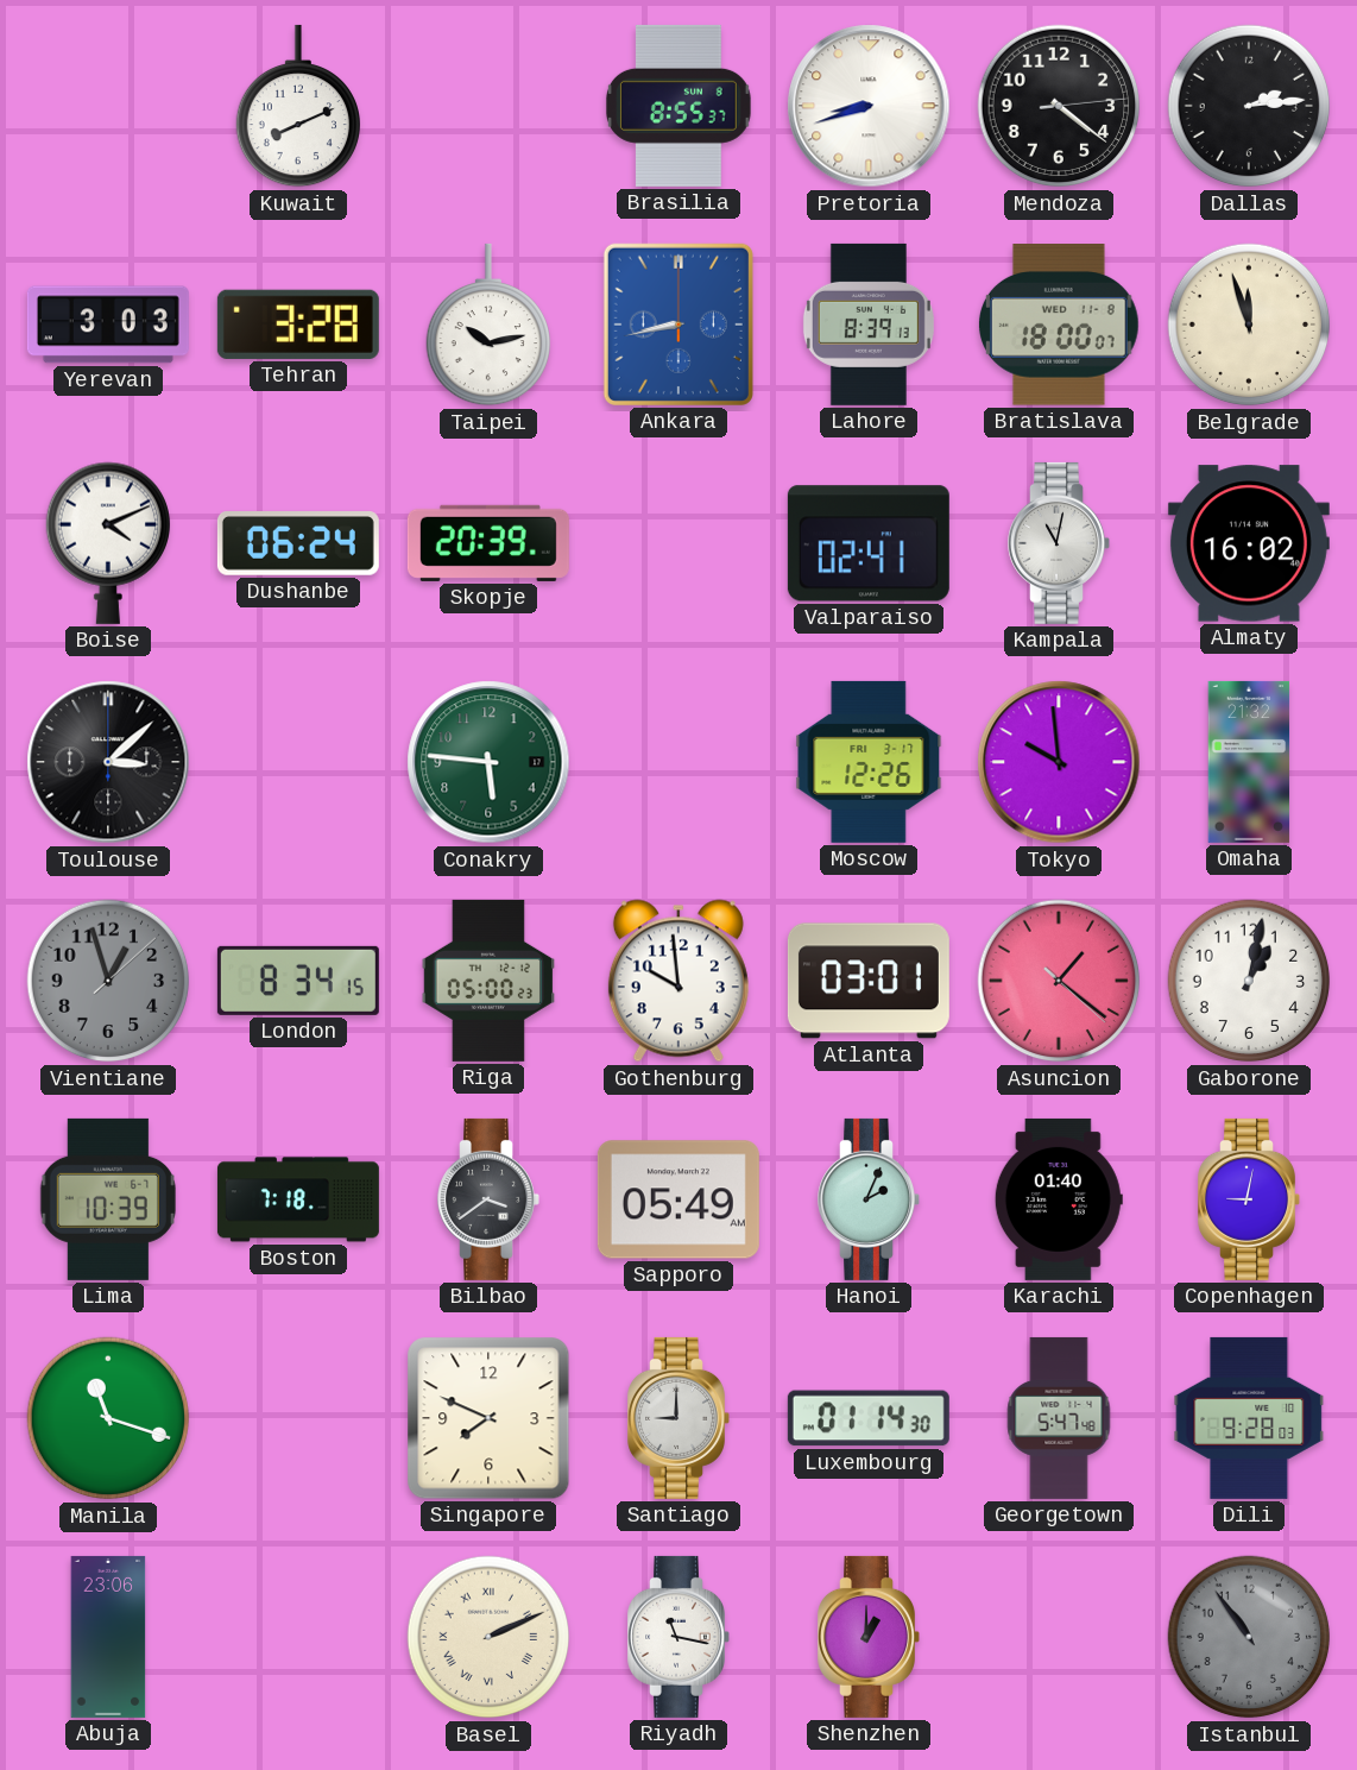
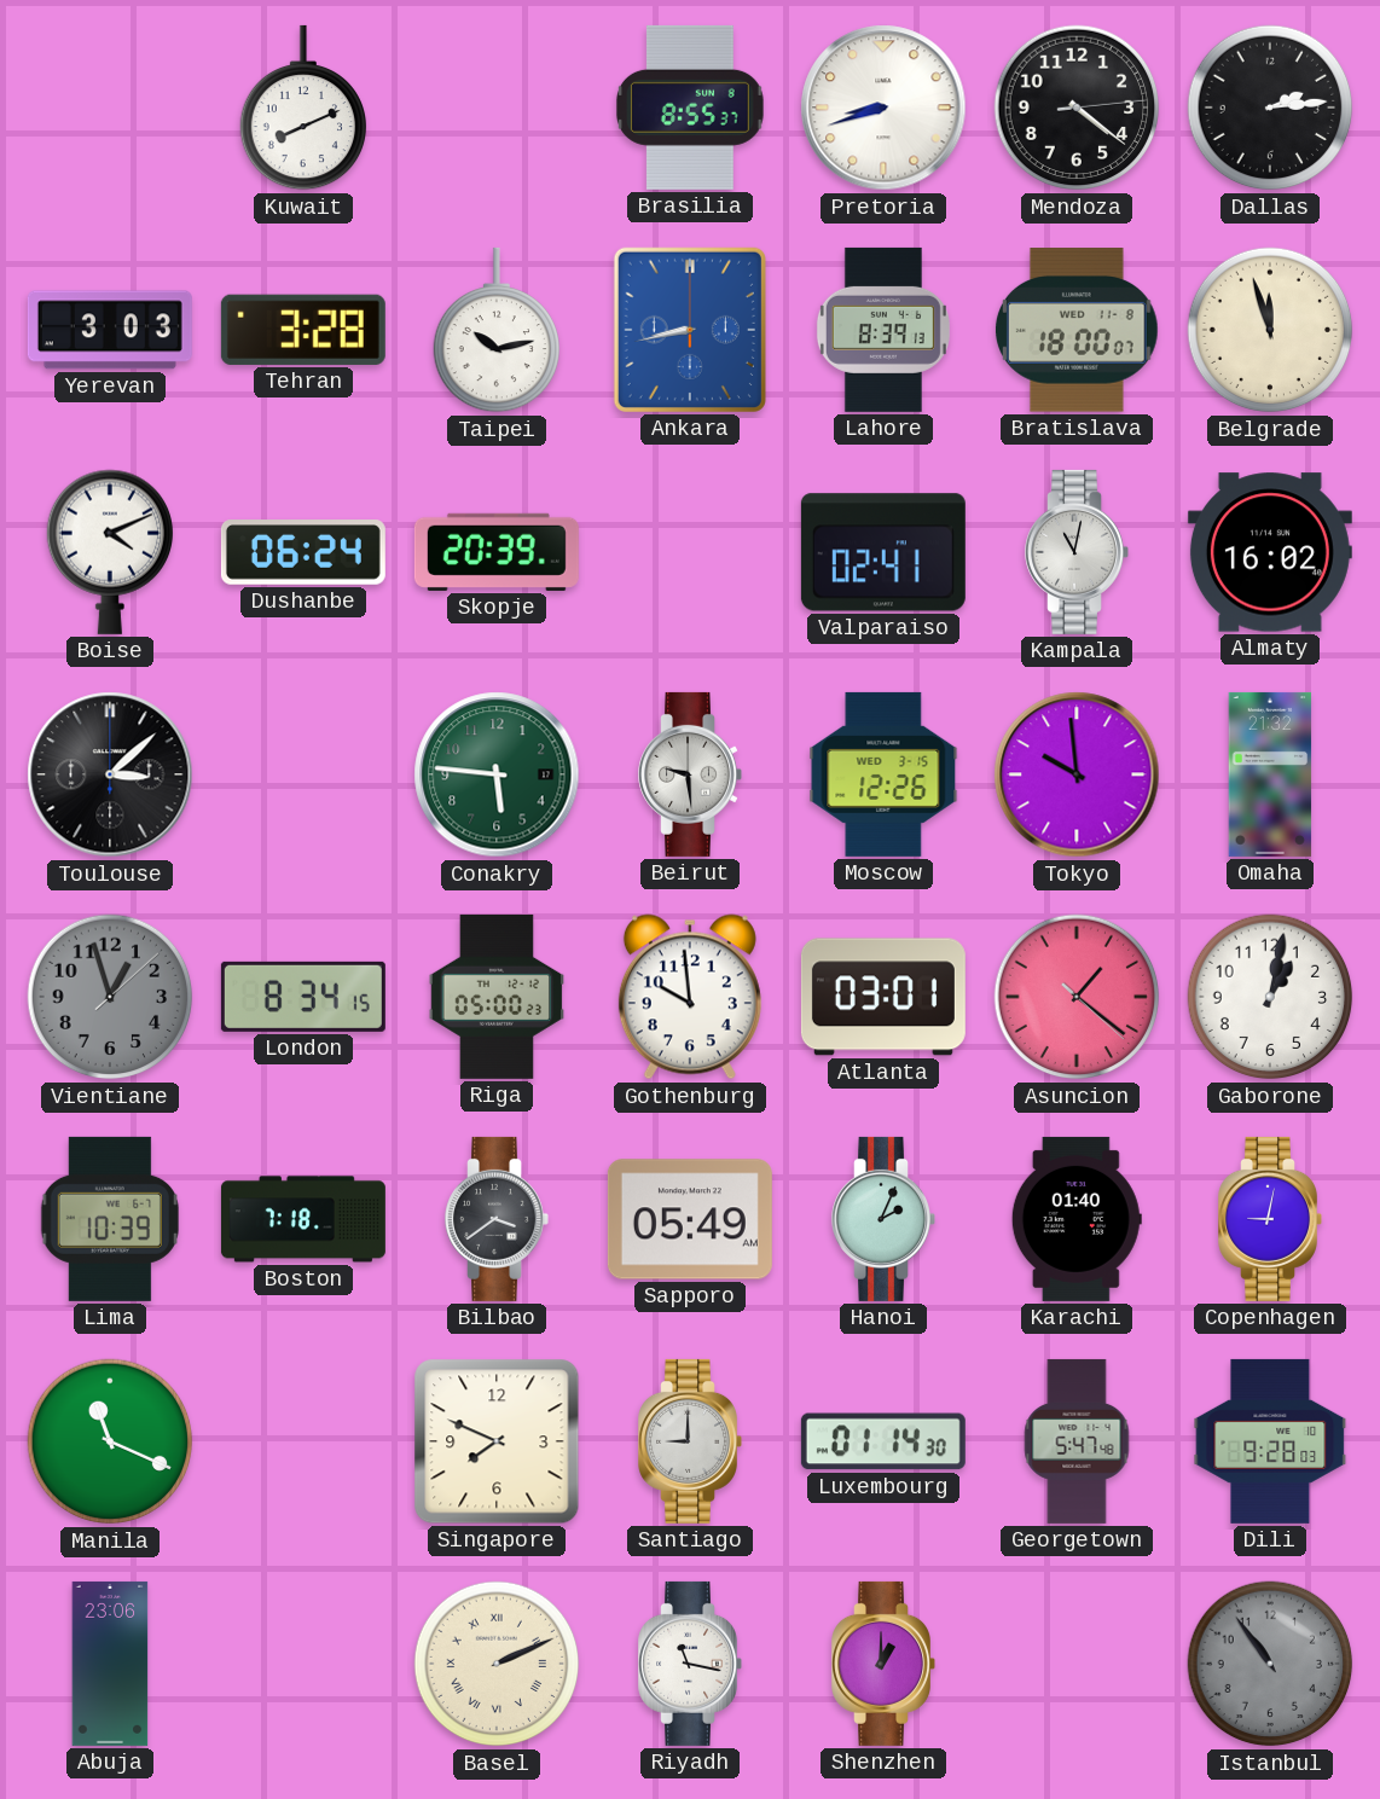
Beirut: none -> 9:29 (690, 774)
Moscow date: FRI 3-17 -> WED 3-15 (883, 774)
Manila: 11:18 -> 11:19 (110, 1441)
